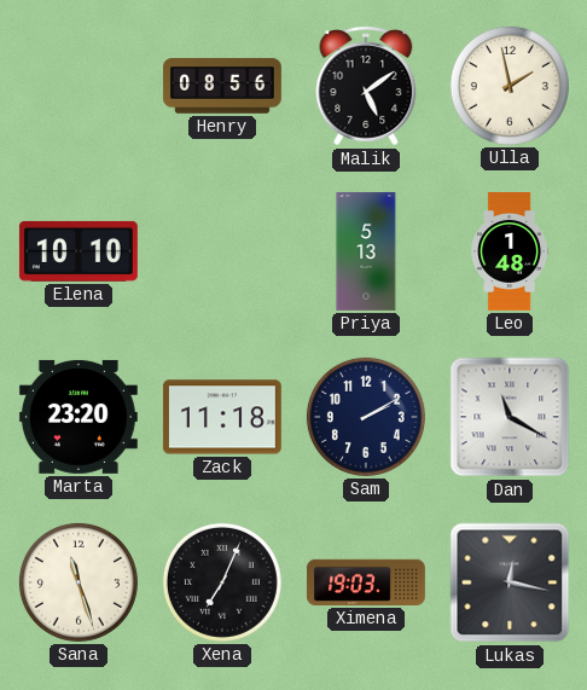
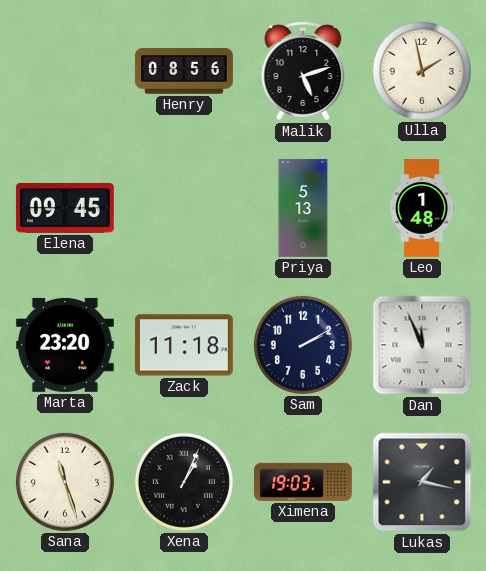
Malik: 5:09 -> 5:12 (303, 71)
Elena: 10:10 -> 09:45 (65, 208)
Dan: 11:20 -> 11:56 (422, 345)
Xena: 7:04 -> 1:04 (184, 482)
Lukas: 12:17 -> 1:17 (422, 482)
